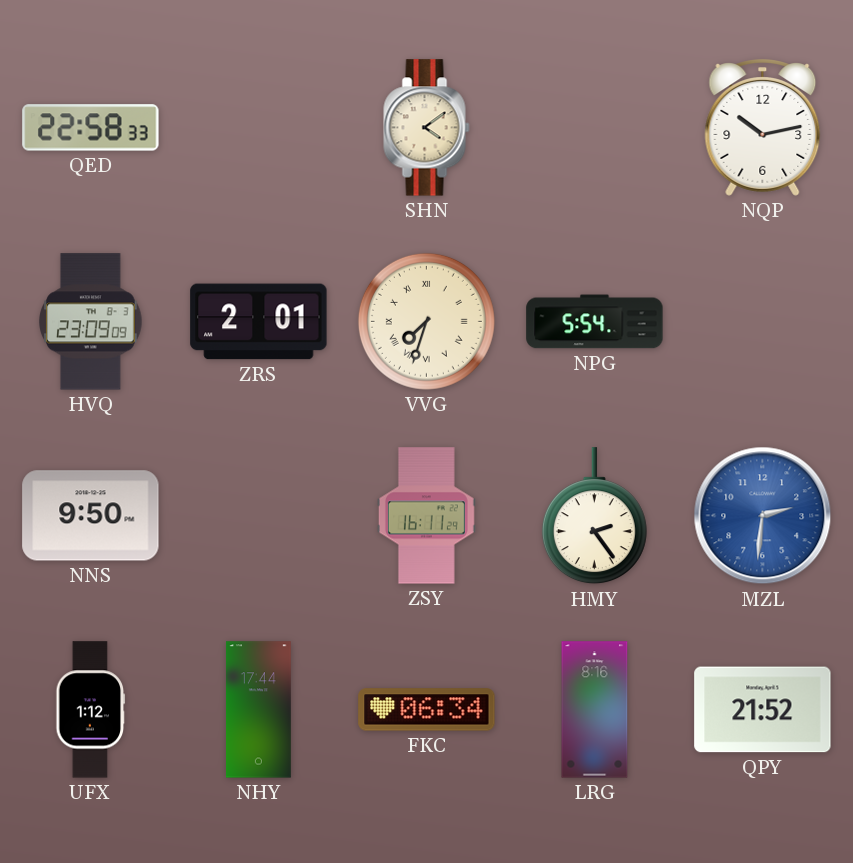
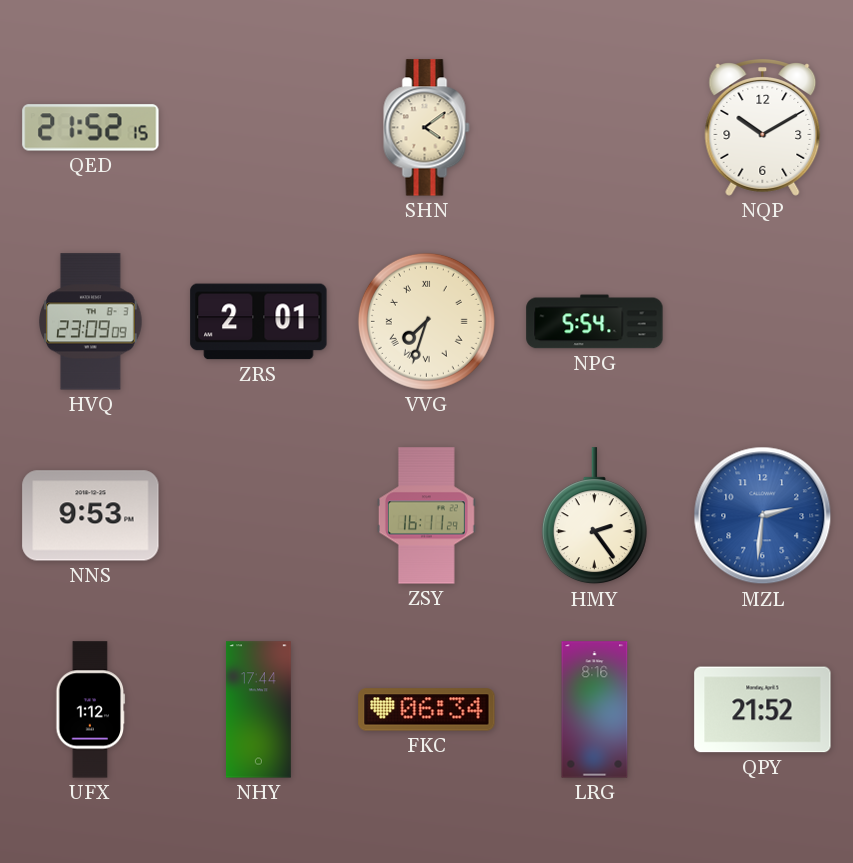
QED: 22:58 -> 21:52 (91, 128)
NQP: 10:13 -> 10:10 (763, 128)
NNS: 9:50 -> 9:53 (91, 516)
